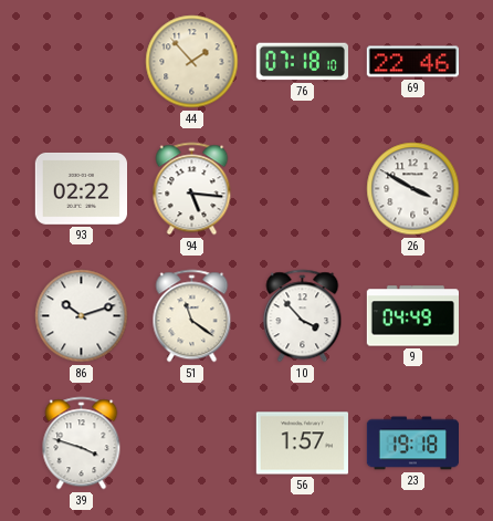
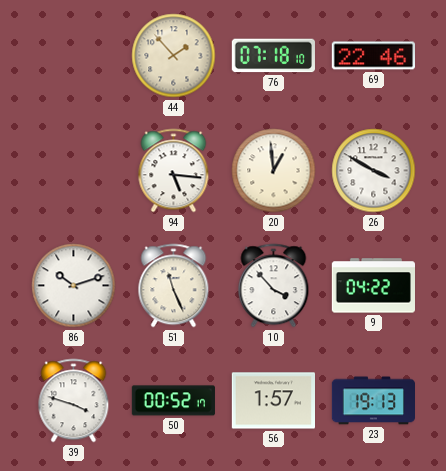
93: 02:22 -> none (81, 188)
20: none -> 12:59 (274, 171)
51: 11:21 -> 11:26 (174, 286)
9: 04:49 -> 04:22 (373, 286)
50: none -> 00:52 (173, 401)
23: 19:18 -> 19:13 (373, 401)
